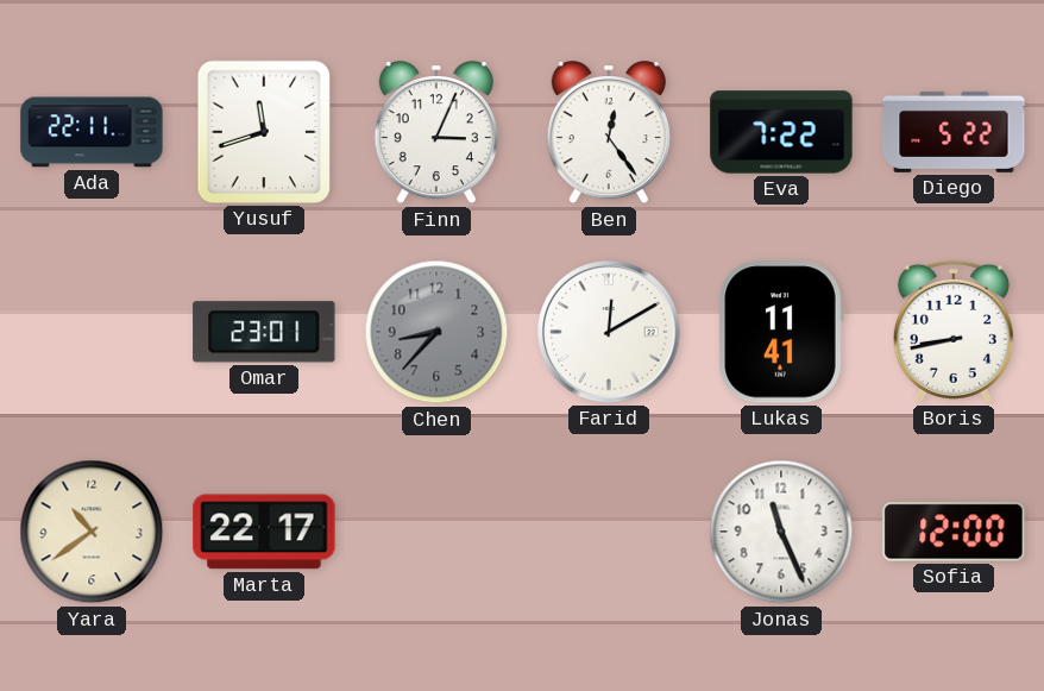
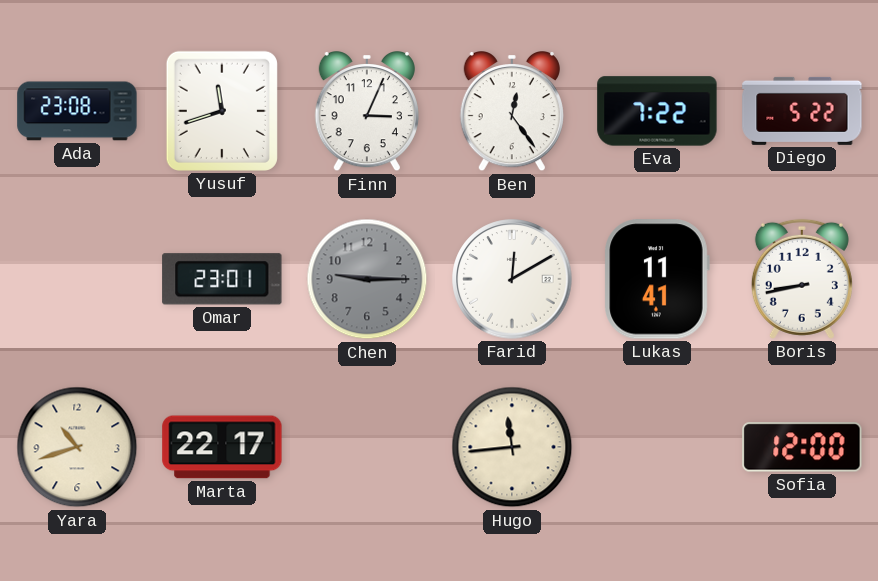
Ada: 22:11 -> 23:08 (77, 111)
Chen: 8:37 -> 9:15 (367, 279)
Yara: 10:39 -> 10:42 (77, 447)
Hugo: none -> 11:44 (512, 447)
Jonas: 11:26 -> none (781, 532)
